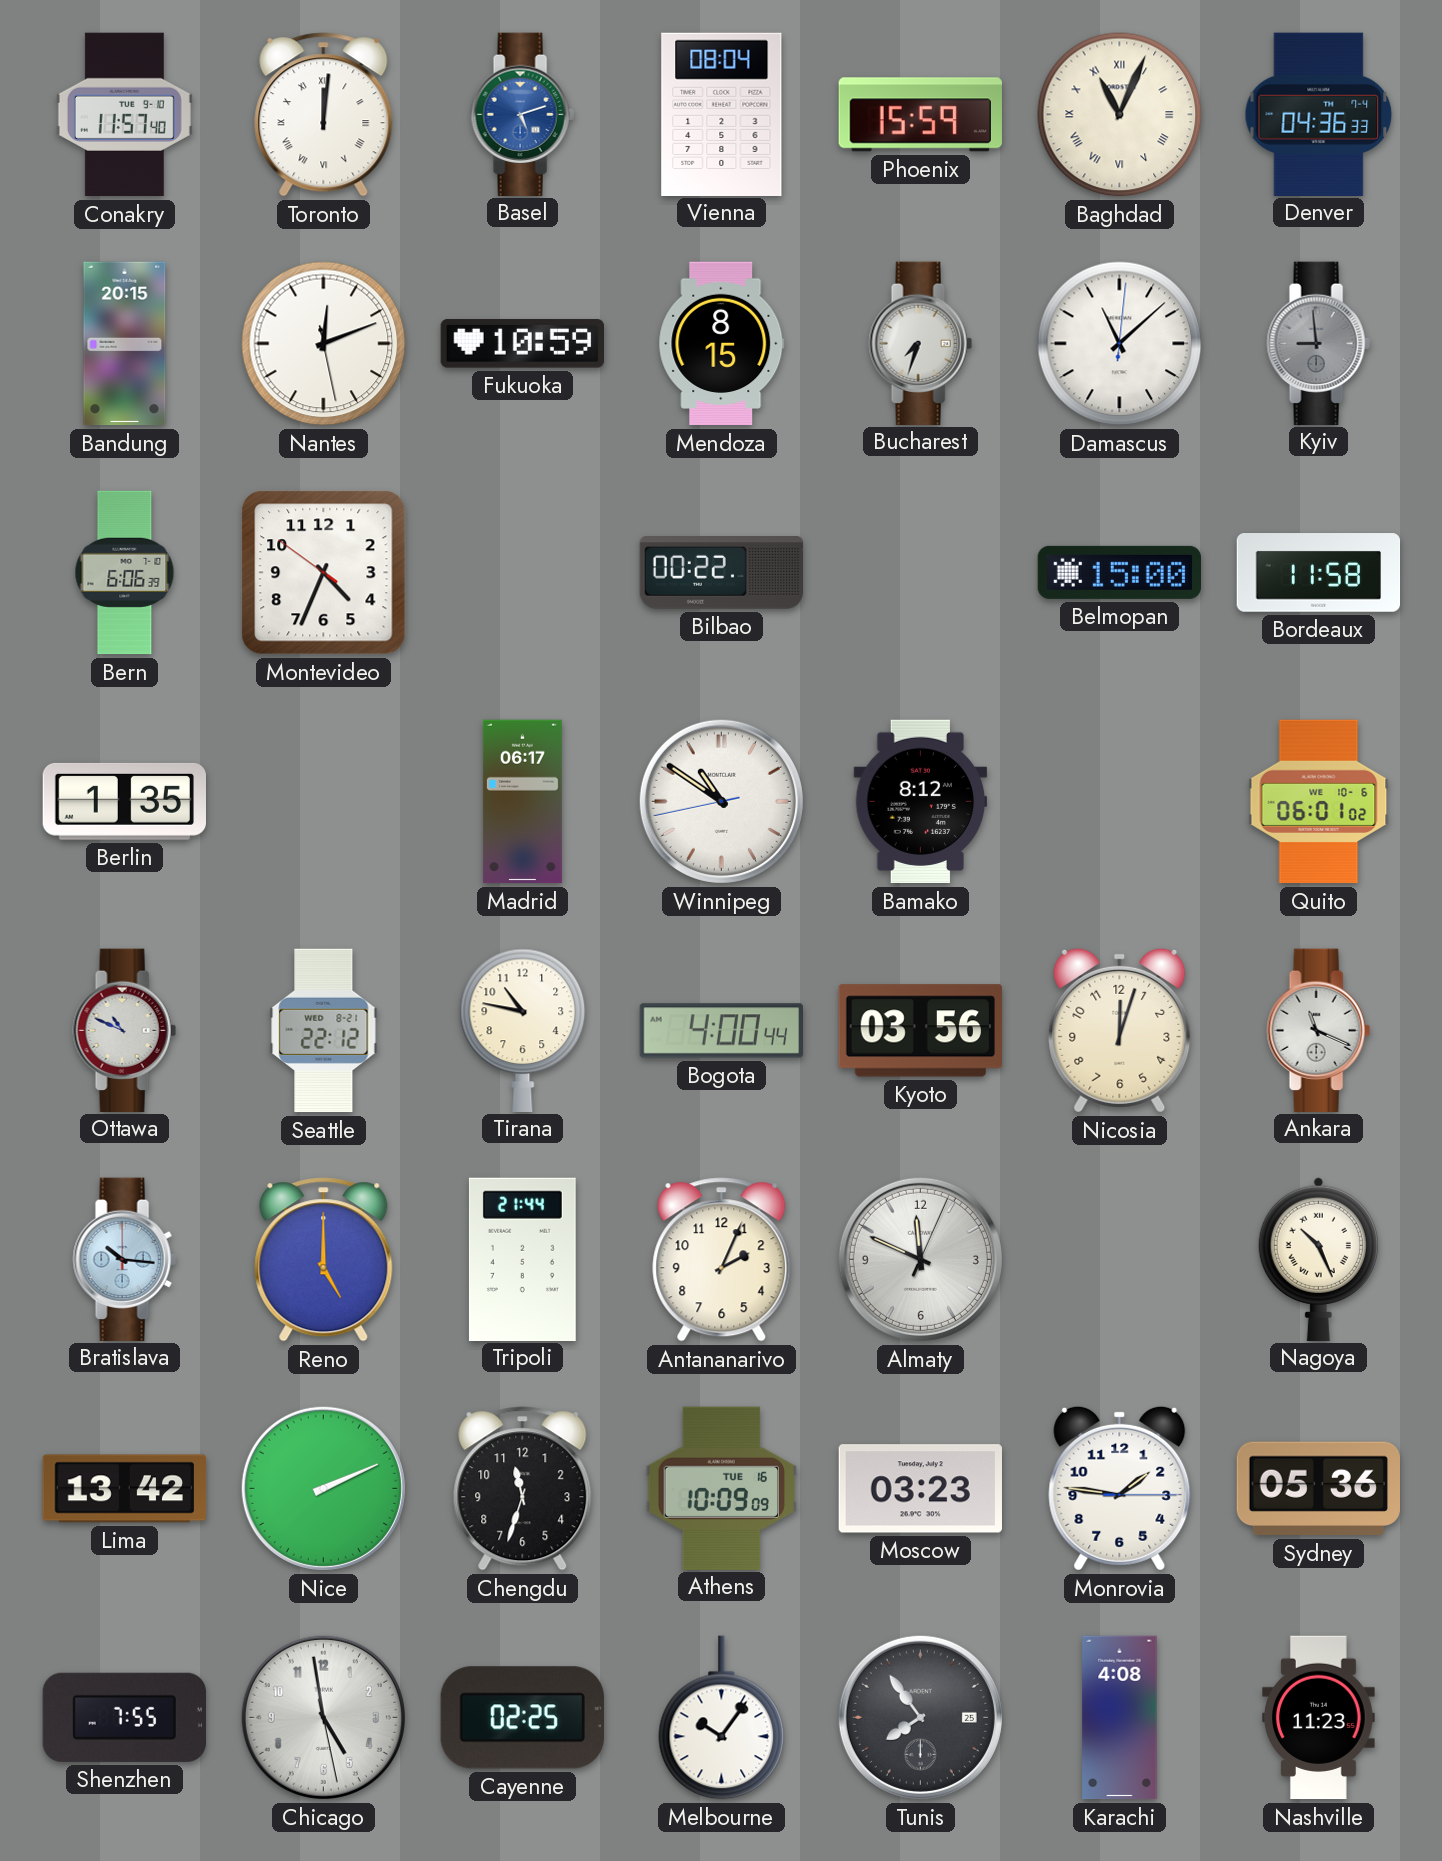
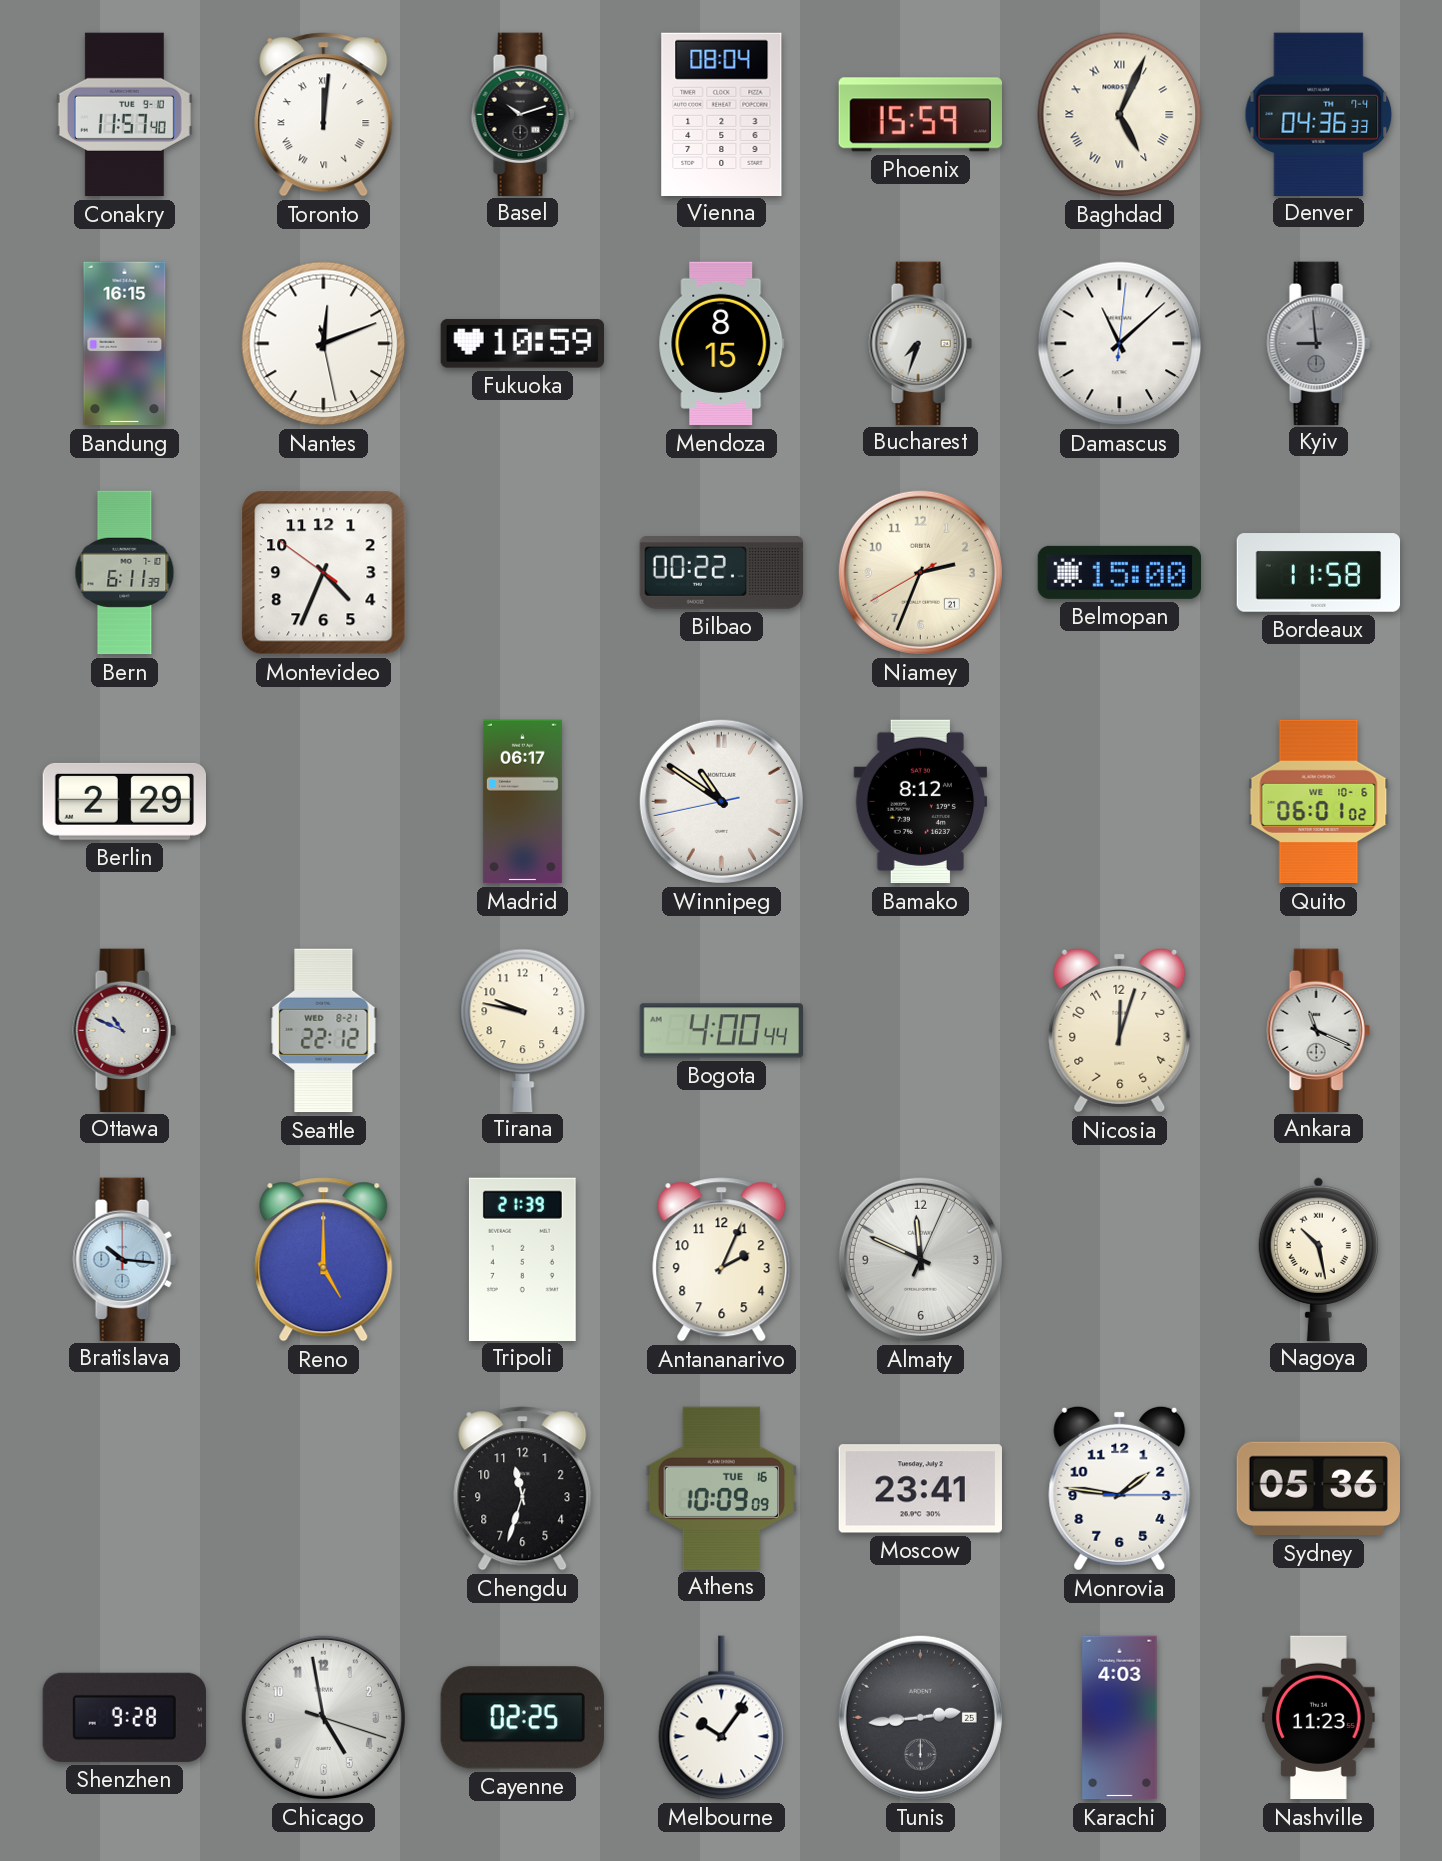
Basel: 5:12 -> 10:12 (522, 114)
Basel dial: blue -> black (522, 114)
Baghdad: 11:04 -> 5:04 (1120, 115)
Bandung: 20:15 -> 16:15 (125, 344)
Bern: 6:06 -> 6:11 (125, 573)
Niamey: none -> 2:33 (920, 572)
Berlin: 1:35 -> 2:29 (124, 801)
Tirana: 10:47 -> 9:47 (523, 1030)
Kyoto: 03:56 -> none (920, 1031)
Tripoli: 21:44 -> 21:39 (522, 1259)
Nagoya: 10:26 -> 10:28 (1318, 1258)
Lima: 13:42 -> none (125, 1489)
Nice: 2:11 -> none (323, 1488)
Moscow: 03:23 -> 23:41 (920, 1489)
Shenzhen: 7:55 -> 9:28 (124, 1717)
Chicago: 4:58:28 -> 4:58:18 (323, 1717)
Tunis: 7:54 -> 2:44 (920, 1717)
Karachi: 4:08 -> 4:03 (1120, 1718)
